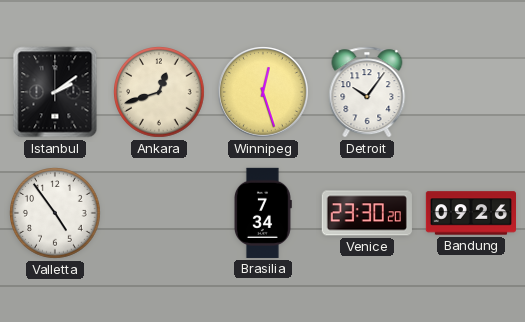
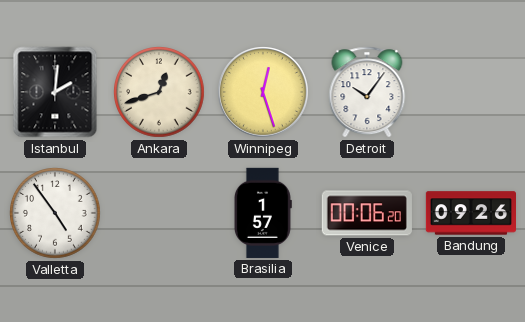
Istanbul: 2:09 -> 2:01 (55, 92)
Brasilia: 7:34 -> 1:57 (262, 213)
Venice: 23:30 -> 00:06 (367, 213)
